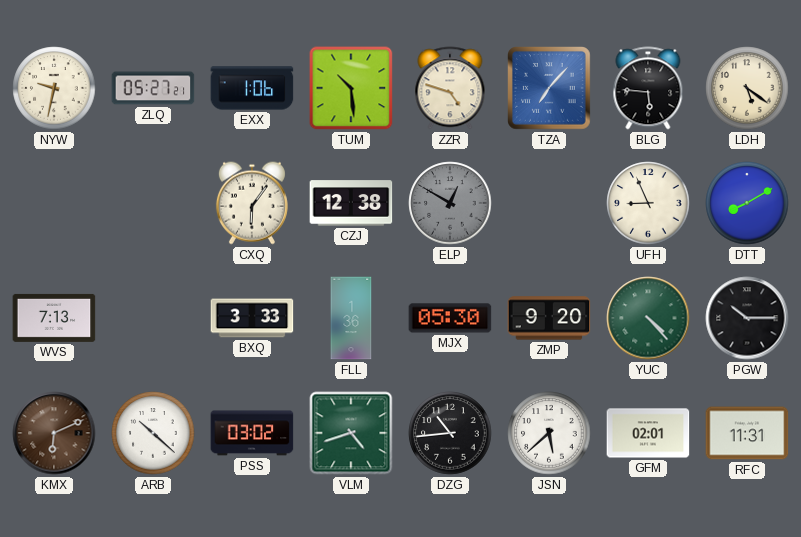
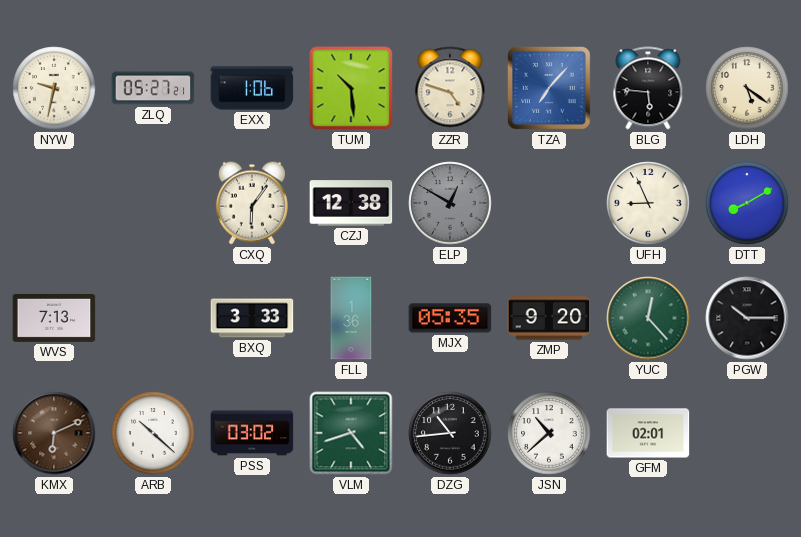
MJX: 05:30 -> 05:35 (450, 318)
YUC: 4:23 -> 12:23 (648, 318)
JSN: 5:38 -> 10:38 (549, 433)
RFC: 11:31 -> none (747, 433)
